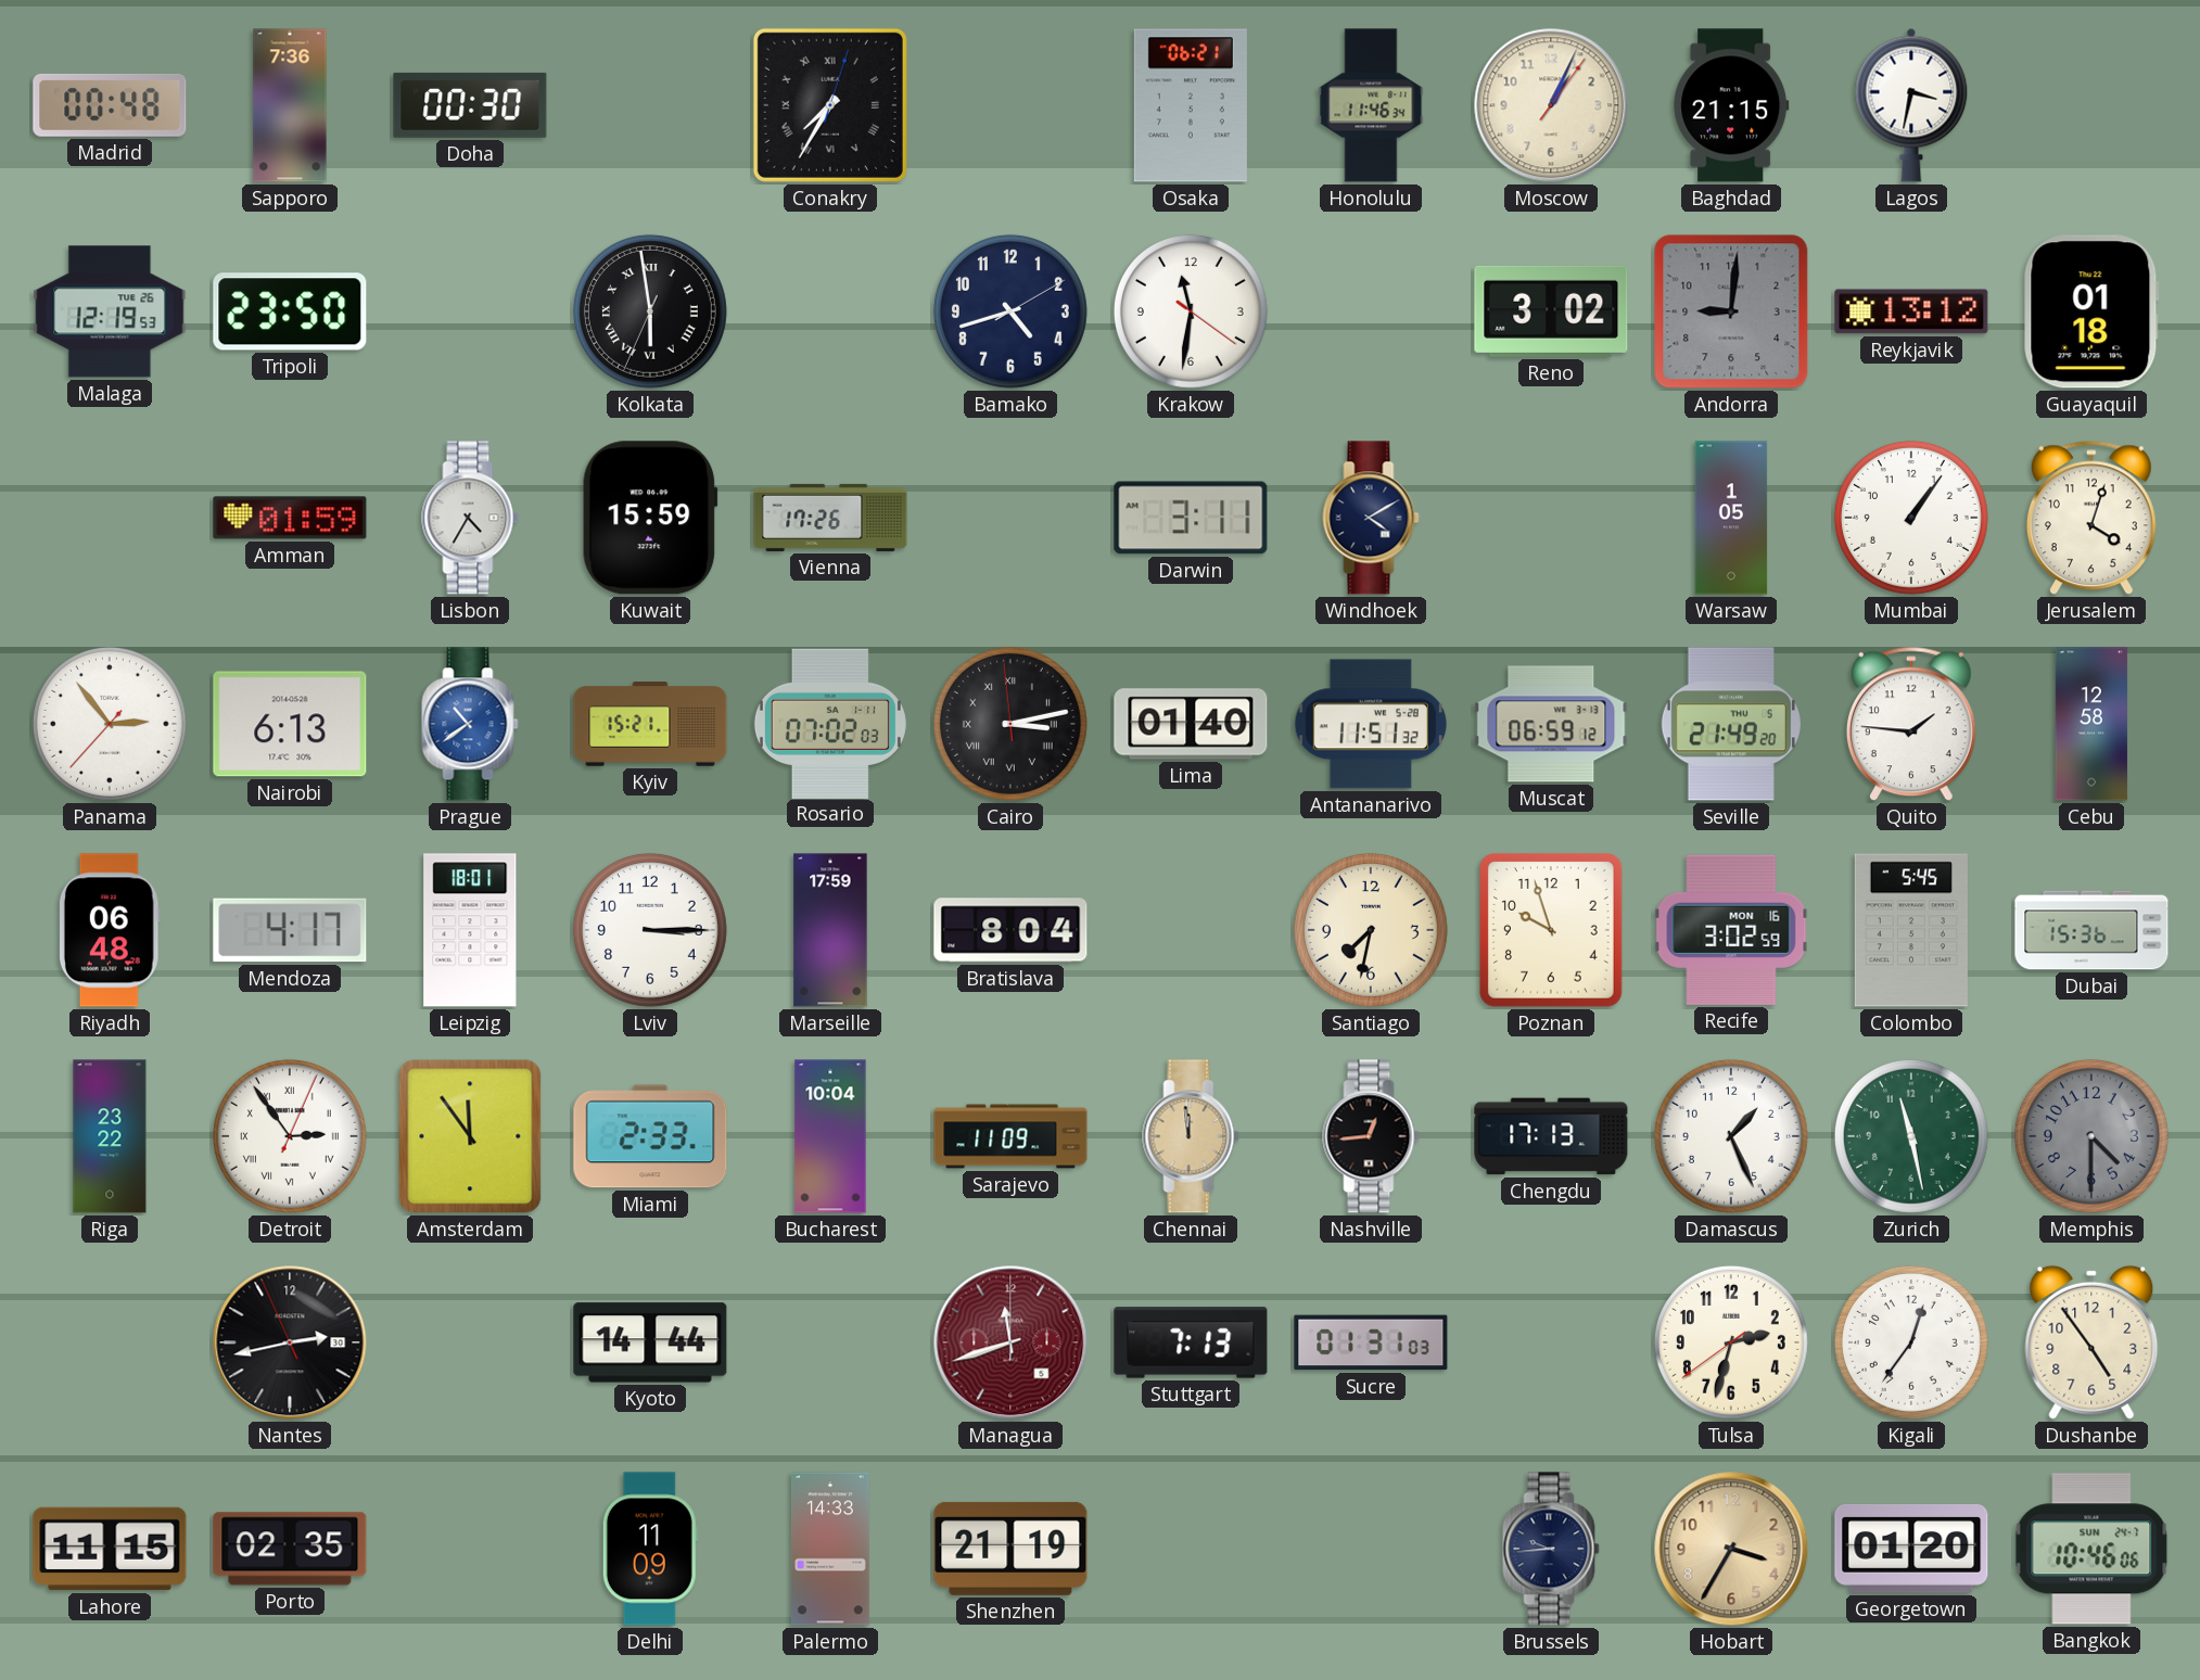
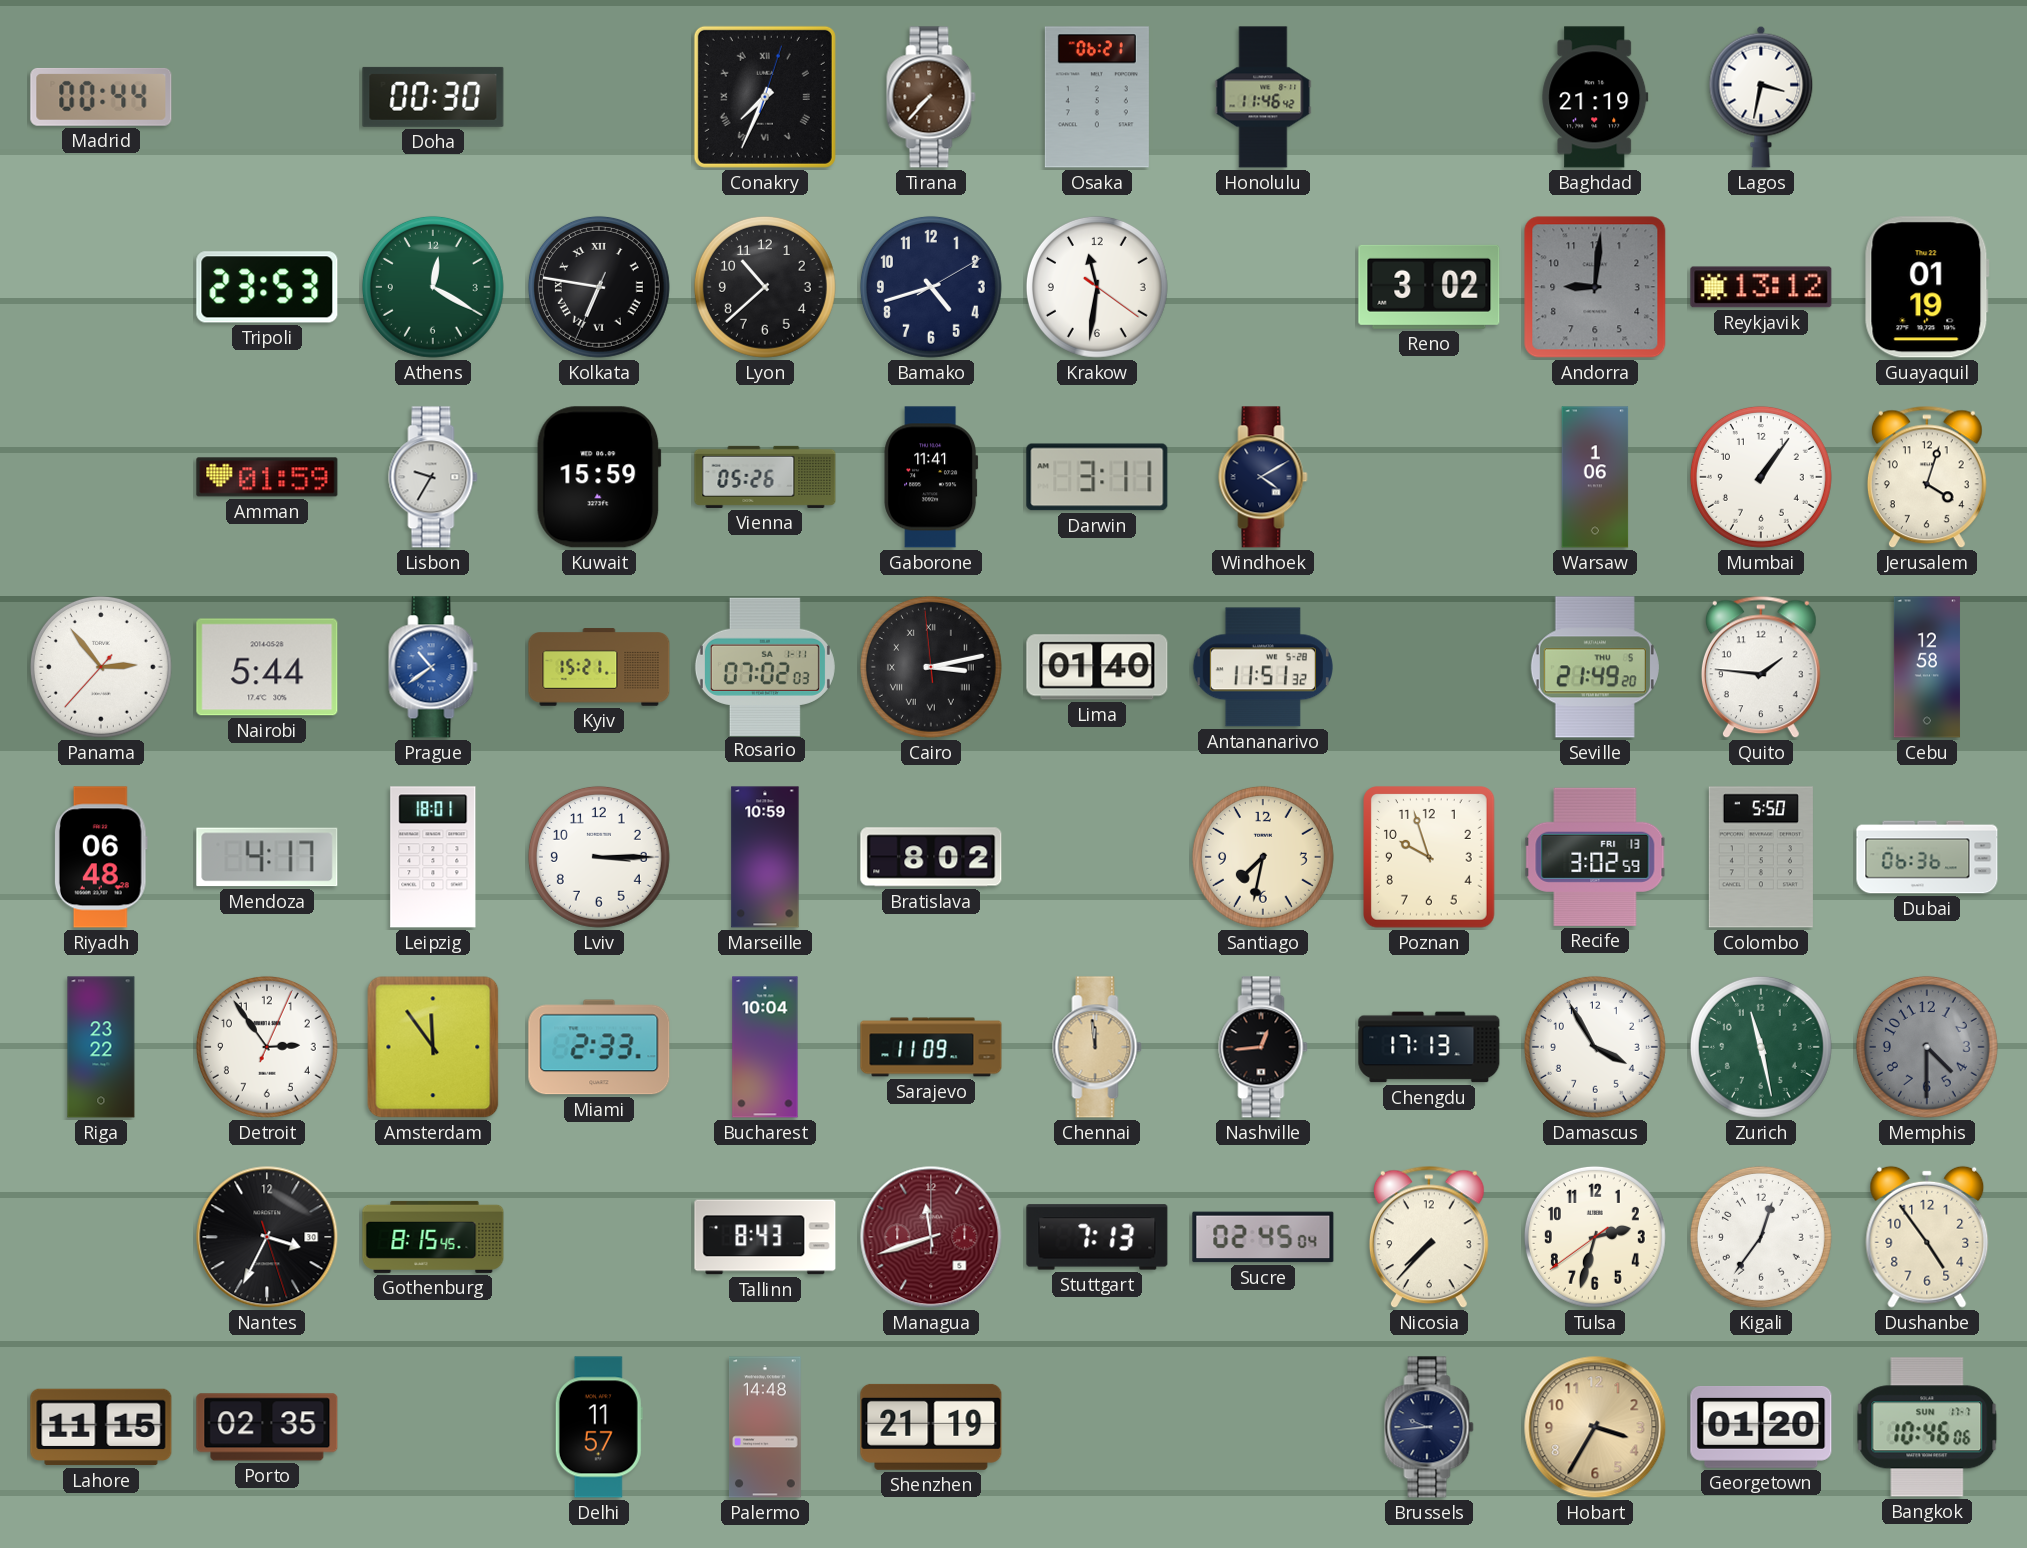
Madrid: 00:48 -> 00:44 (101, 97)
Sapporo: 7:36 -> none (290, 105)
Conakry: 7:35 -> 7:34 (765, 97)
Tirana: none -> 7:37 (931, 97)
Honolulu: 11:46:34 -> 11:46:42 (1263, 97)
Moscow: 1:04 -> none (1551, 105)
Baghdad: 21:15 -> 21:19 (1595, 97)
Malaga: 12:19 -> none (110, 311)
Tripoli: 23:50 -> 23:53 (267, 287)
Athens: none -> 12:20 (433, 287)
Kolkata: 5:58 -> 6:46 (599, 287)
Lyon: none -> 10:38 (765, 287)
Guayaquil: 01:18 -> 01:19 (1927, 287)
Lisbon: 4:35 -> 9:35 (433, 477)
Vienna: 17:26 -> 05:26 (765, 477)
Gaborone: none -> 11:41 (931, 477)
Warsaw: 1:05 -> 1:06 (1595, 477)
Nairobi: 6:13 -> 5:44 (267, 667)
Muscat: 06:59 -> none (1551, 724)
Marseille: 17:59 -> 10:59 (765, 857)
Bratislava: 8:04 -> 8:02 (931, 857)
Recife date: MON 16 -> FRI 13 (1595, 857)
Colombo: 5:45 -> 5:50 (1761, 857)
Dubai: 15:36 -> 06:36 (1927, 857)
Detroit numerals: Roman -> Arabic (267, 1047)
Damascus: 1:26 -> 3:55 (1595, 1047)
Nantes: 2:42 -> 3:34 (267, 1237)
Gothenburg: none -> 8:15 (433, 1237)
Kyoto: 14:44 -> none (650, 1342)
Tallinn: none -> 8:43 (765, 1237)
Sucre: 01:31 -> 02:45 (1263, 1237)
Nicosia: none -> 7:37 (1429, 1237)
Delhi: 11:09 -> 11:57 (599, 1427)
Palermo: 14:33 -> 14:48 (765, 1427)
Bangkok date: SUN 24-7 -> SUN 17-7 (1927, 1427)
